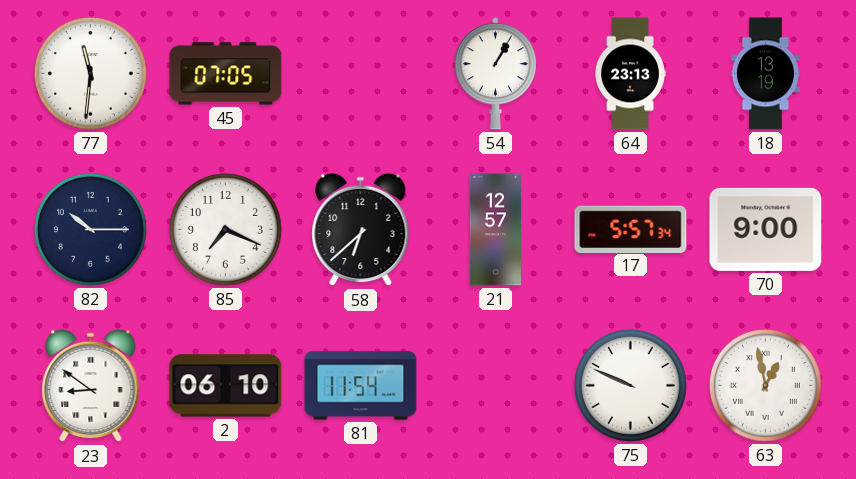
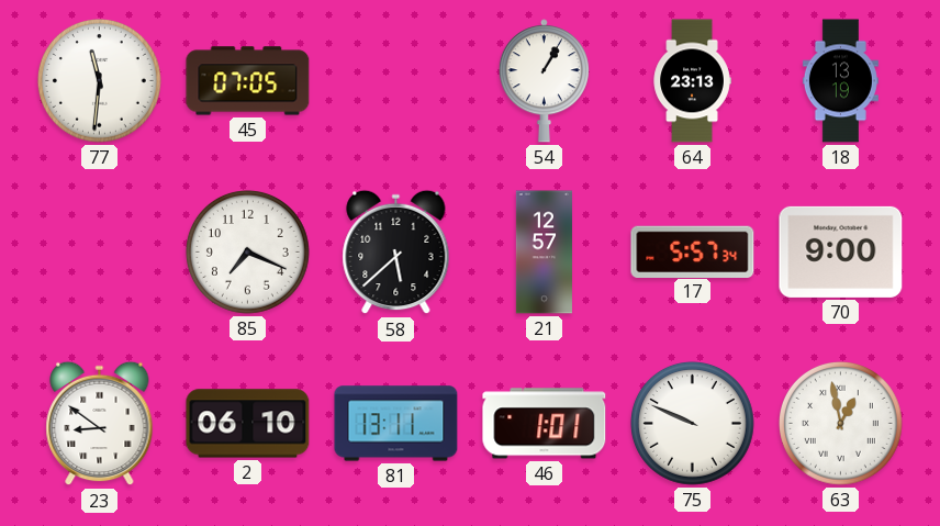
82: 10:15 -> none (91, 230)
58: 6:38 -> 5:38 (396, 253)
81: 11:54 -> 13:11 (396, 424)
46: none -> 1:01 (545, 424)
